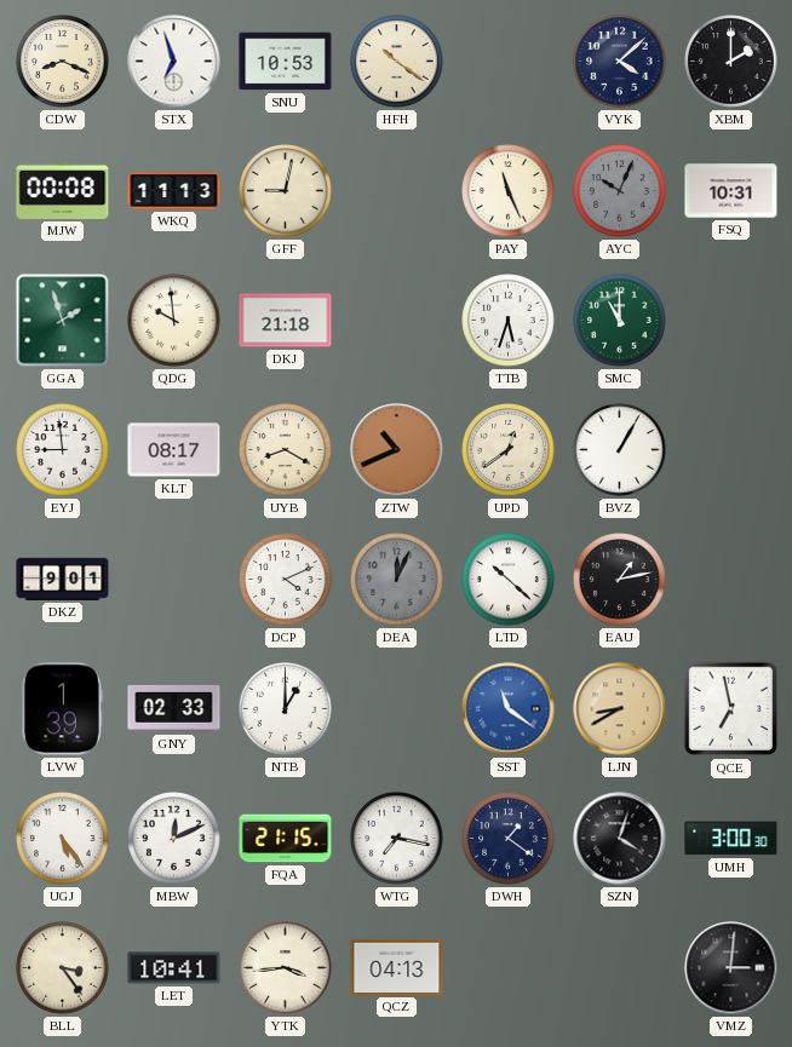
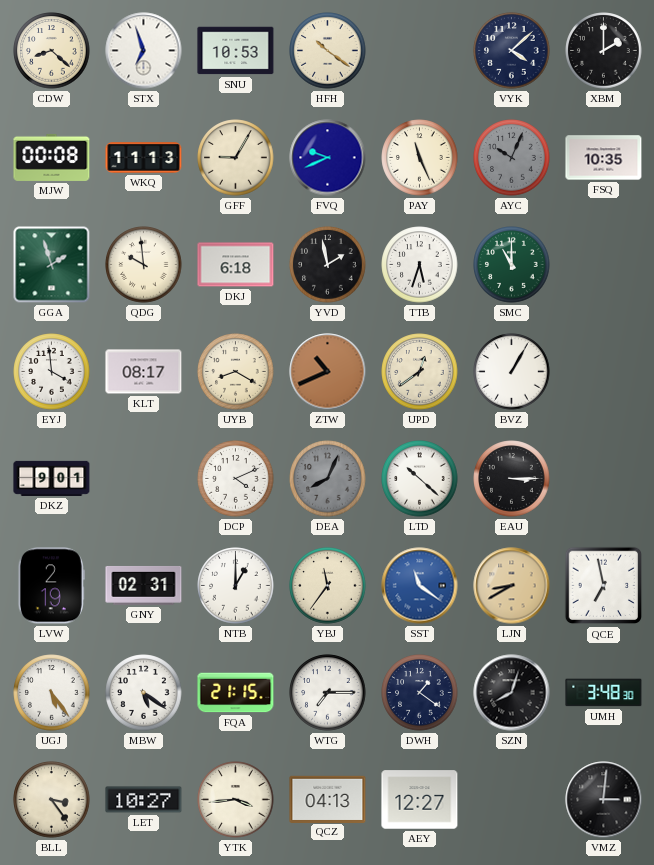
CDW: 8:19 -> 8:22 (52, 51)
GFF: 9:02 -> 9:05 (236, 158)
FVQ: none -> 9:41 (328, 158)
FSQ: 10:31 -> 10:35 (604, 158)
DKJ: 21:18 -> 6:18 (236, 265)
YVD: none -> 1:58 (328, 265)
EYJ: 8:59 -> 3:59 (52, 372)
DEA: 12:04 -> 8:04 (328, 479)
EAU: 1:13 -> 3:15 (512, 479)
LVW: 1:39 -> 2:19 (51, 586)
GNY: 02:33 -> 02:31 (144, 585)
YBJ: none -> 11:36 (328, 586)
MBW: 12:11 -> 5:21 (144, 693)
WTG: 7:17 -> 7:15 (328, 693)
SZN: 4:03 -> 8:03 (512, 693)
UMH: 3:00 -> 3:48 (604, 693)
LET: 10:41 -> 10:27 (144, 800)
AEY: none -> 12:27 (420, 800)
